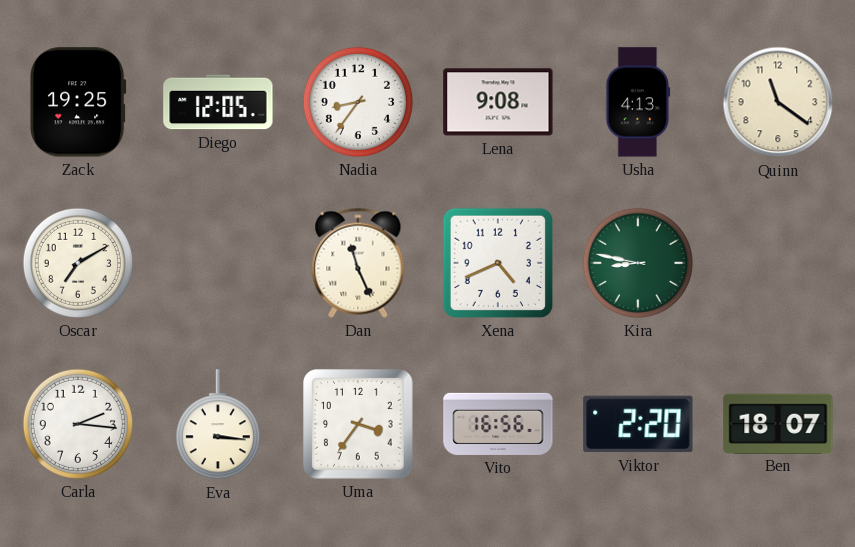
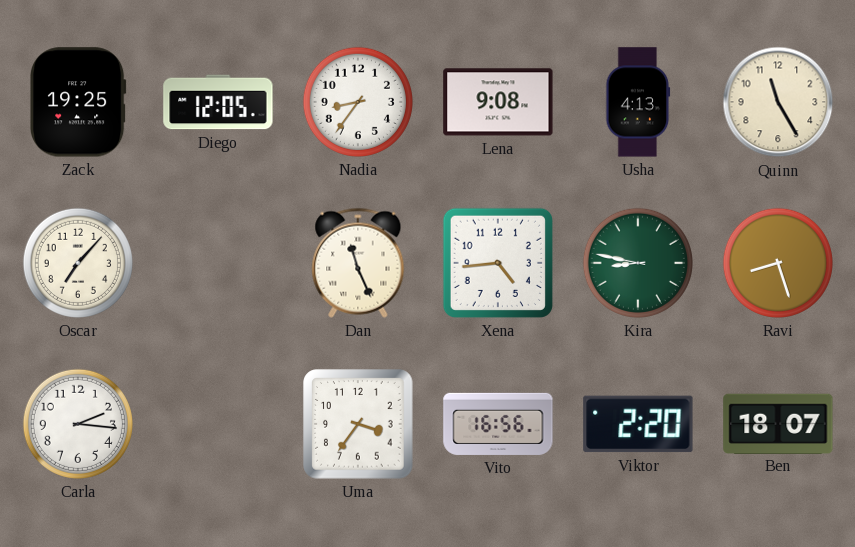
Quinn: 11:21 -> 11:25 (778, 102)
Oscar: 7:10 -> 7:07 (78, 263)
Xena: 4:41 -> 4:44 (498, 263)
Ravi: none -> 8:27 (778, 263)
Eva: 3:16 -> none (218, 425)
